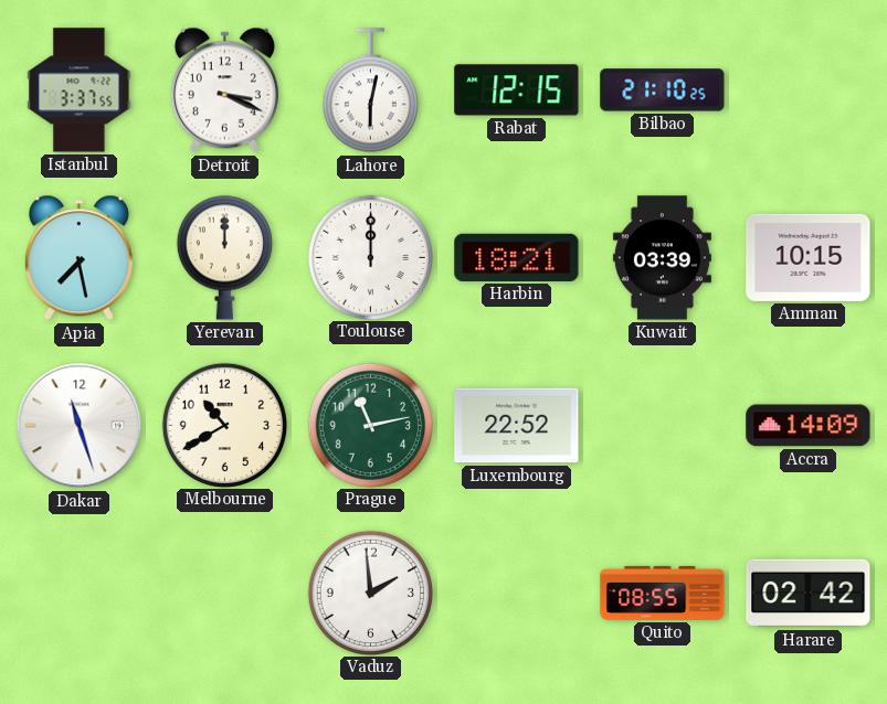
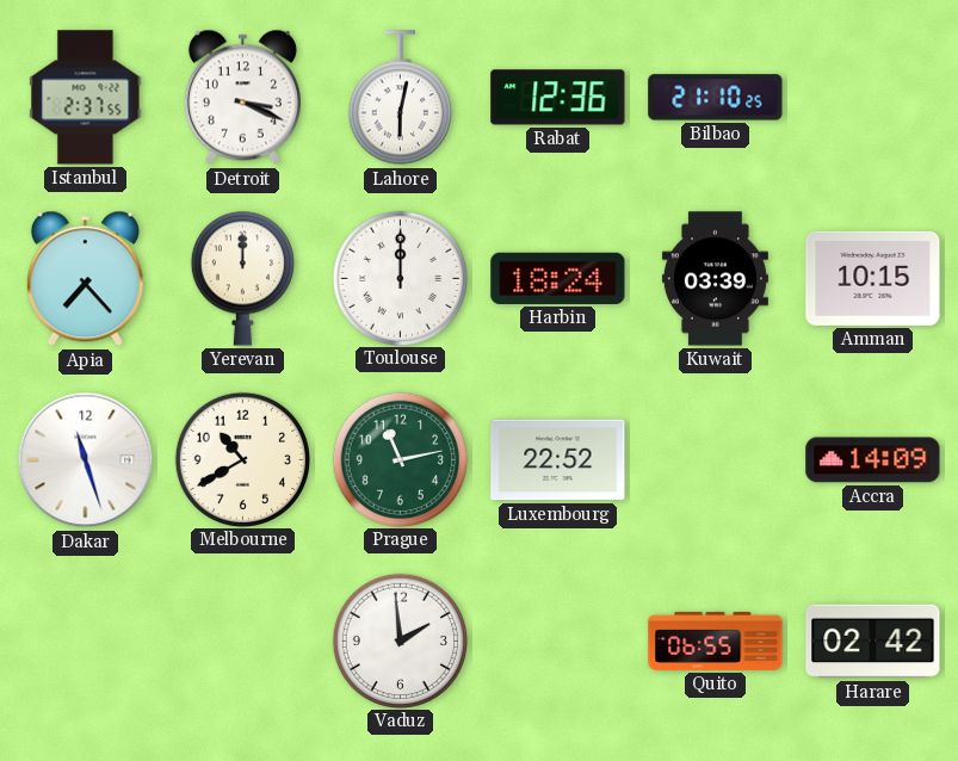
Istanbul: 3:37 -> 2:37 (86, 98)
Rabat: 12:15 -> 12:36 (558, 98)
Apia: 7:28 -> 7:23 (85, 279)
Harbin: 18:21 -> 18:24 (558, 278)
Quito: 08:55 -> 06:55 (716, 641)
